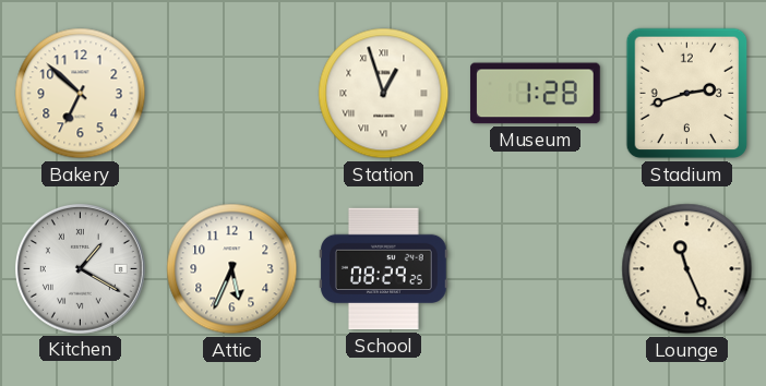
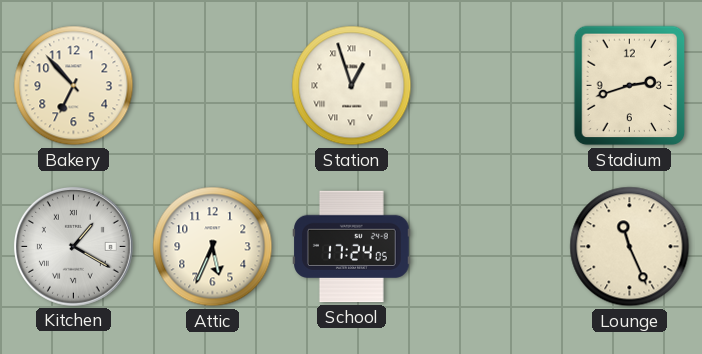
Bakery: 6:52 -> 6:53 (74, 86)
Museum: 1:28 -> none (535, 94)
School: 08:29 -> 17:24 (352, 247)
